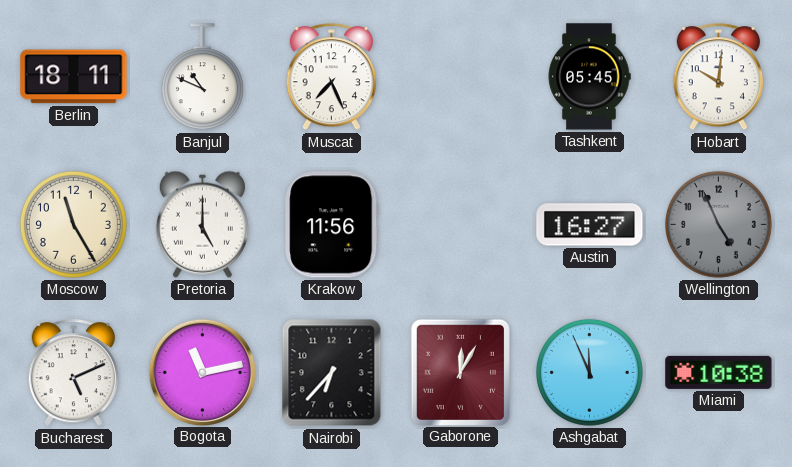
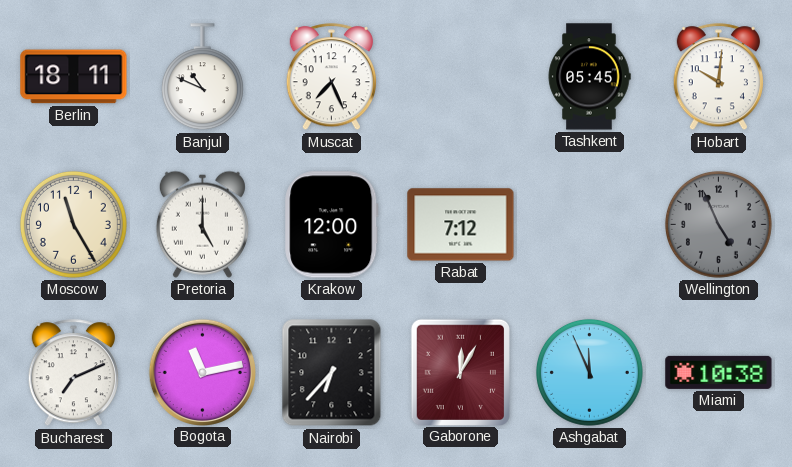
Krakow: 11:56 -> 12:00 (332, 225)
Rabat: none -> 7:12 (461, 225)
Austin: 16:27 -> none (590, 225)
Bucharest: 5:11 -> 7:11 (73, 373)
